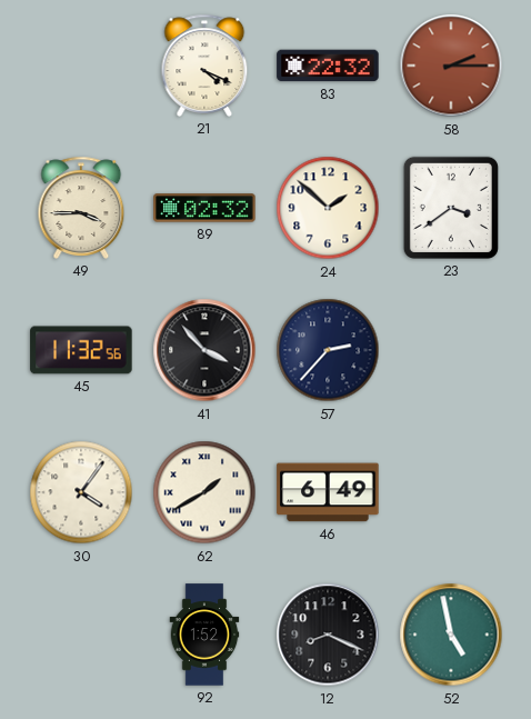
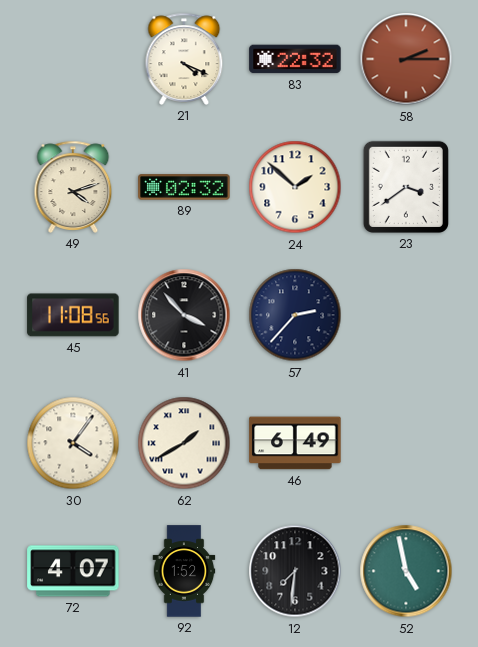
49: 3:45 -> 4:12 (73, 187)
45: 11:32 -> 11:08 (73, 315)
72: none -> 4:07 (73, 571)
12: 8:19 -> 7:31 (295, 571)
